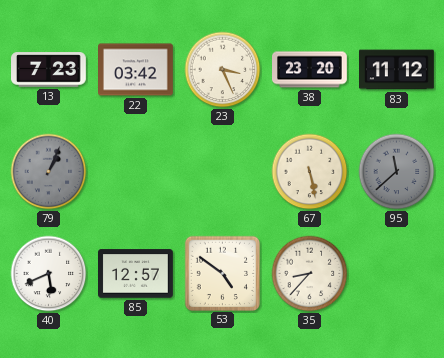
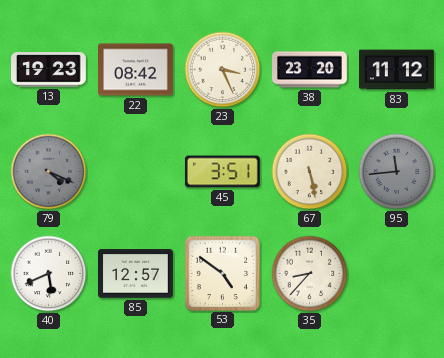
13: 7:23 -> 19:23 (49, 70)
22: 03:42 -> 08:42 (136, 70)
79: 1:04 -> 4:19 (49, 172)
45: none -> 3:51 (222, 172)
95: 11:38 -> 11:44 (397, 172)
